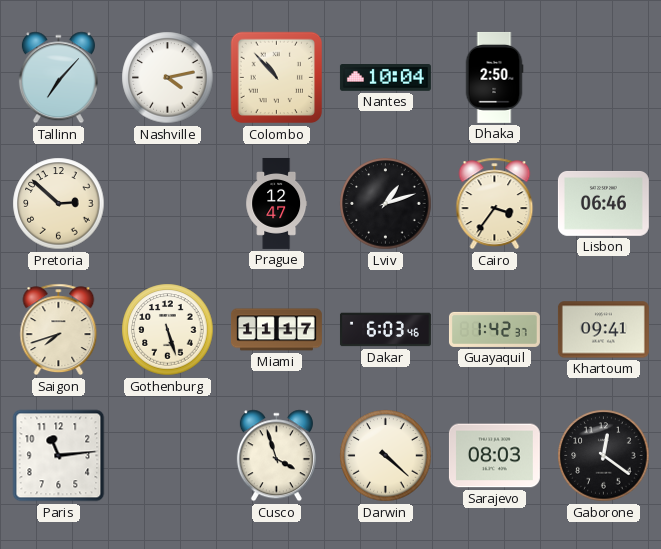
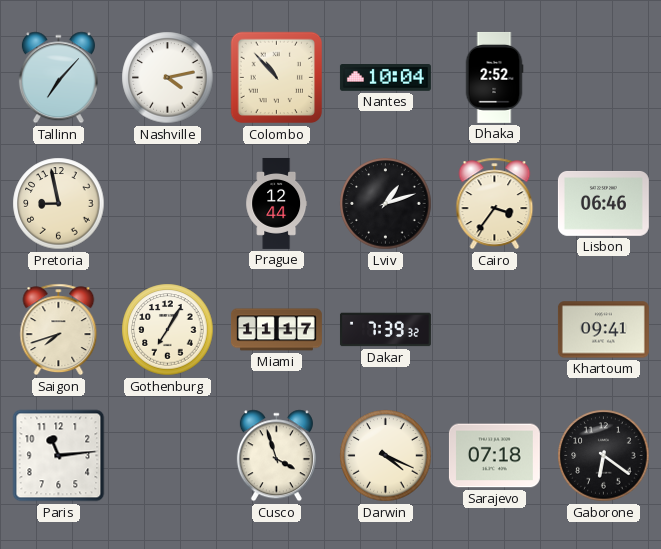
Dhaka: 2:50 -> 2:52 (494, 77)
Pretoria: 2:52 -> 8:58 (59, 204)
Prague: 12:47 -> 12:44 (277, 203)
Gothenburg: 5:27 -> 7:05 (168, 330)
Dakar: 6:03 -> 7:39 (385, 330)
Guayaquil: 1:42 -> none (494, 329)
Darwin: 4:22 -> 4:19 (386, 456)
Sarajevo: 08:03 -> 07:18 (494, 456)
Gaborone: 12:21 -> 6:21 (604, 456)
